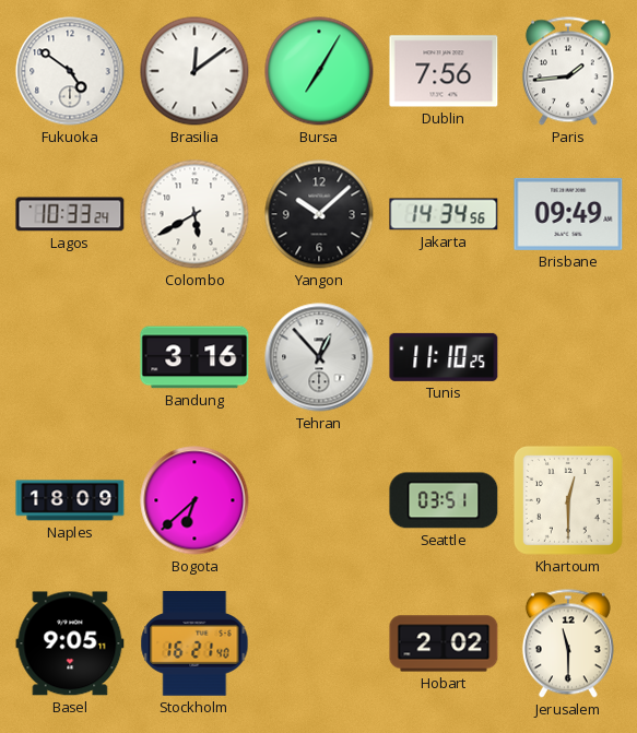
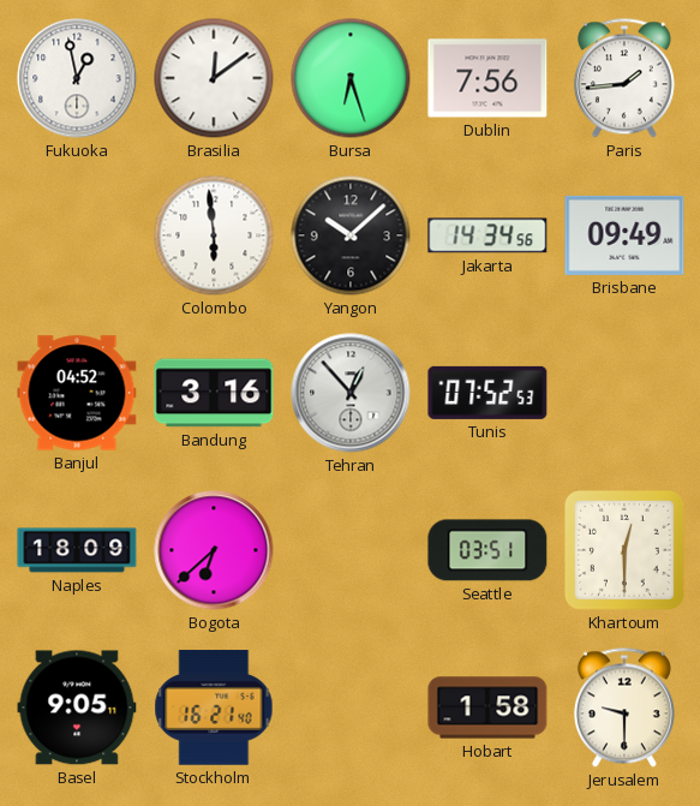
Fukuoka: 4:51 -> 12:58 (77, 78)
Bursa: 7:05 -> 6:27 (351, 78)
Lagos: 10:33 -> none (70, 214)
Colombo: 5:40 -> 5:59 (214, 235)
Banjul: none -> 04:52 (77, 393)
Tunis: 11:10 -> 07:52 (487, 393)
Hobart: 2:02 -> 1:58 (487, 708)
Jerusalem: 11:30 -> 9:30 (624, 708)
